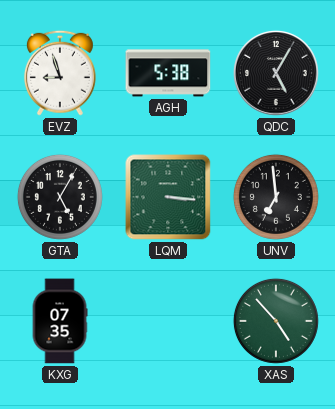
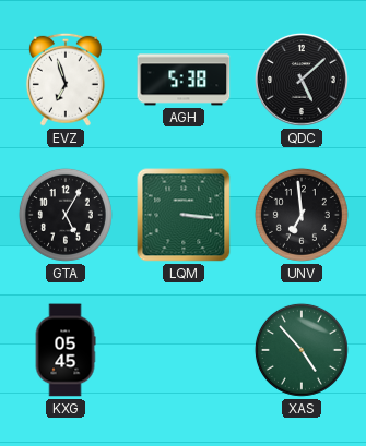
EVZ: 8:57 -> 6:57 (66, 80)
QDC: 5:05 -> 5:08 (302, 80)
KXG: 07:35 -> 05:45 (66, 350)
